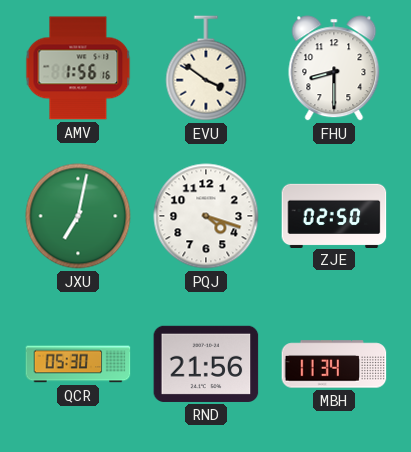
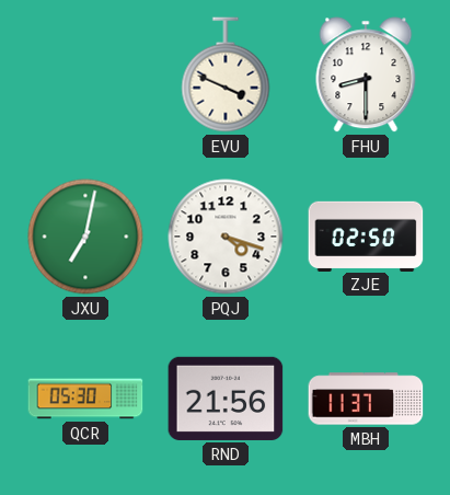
AMV: 1:56 -> none (78, 68)
EVU: 3:51 -> 3:49 (226, 74)
MBH: 11:34 -> 11:37 (366, 399)
